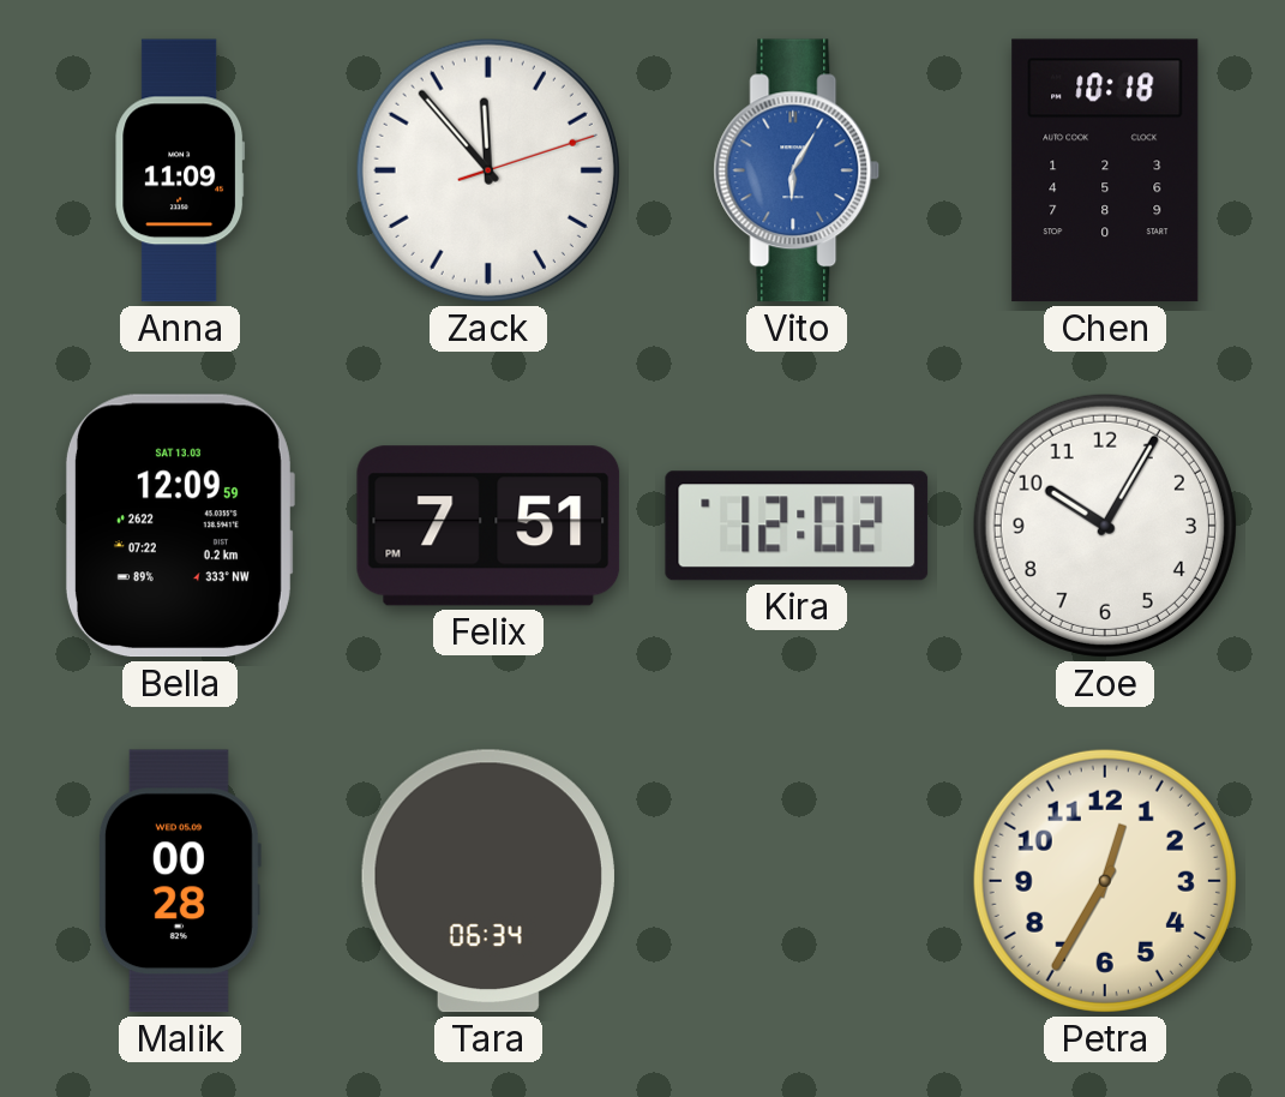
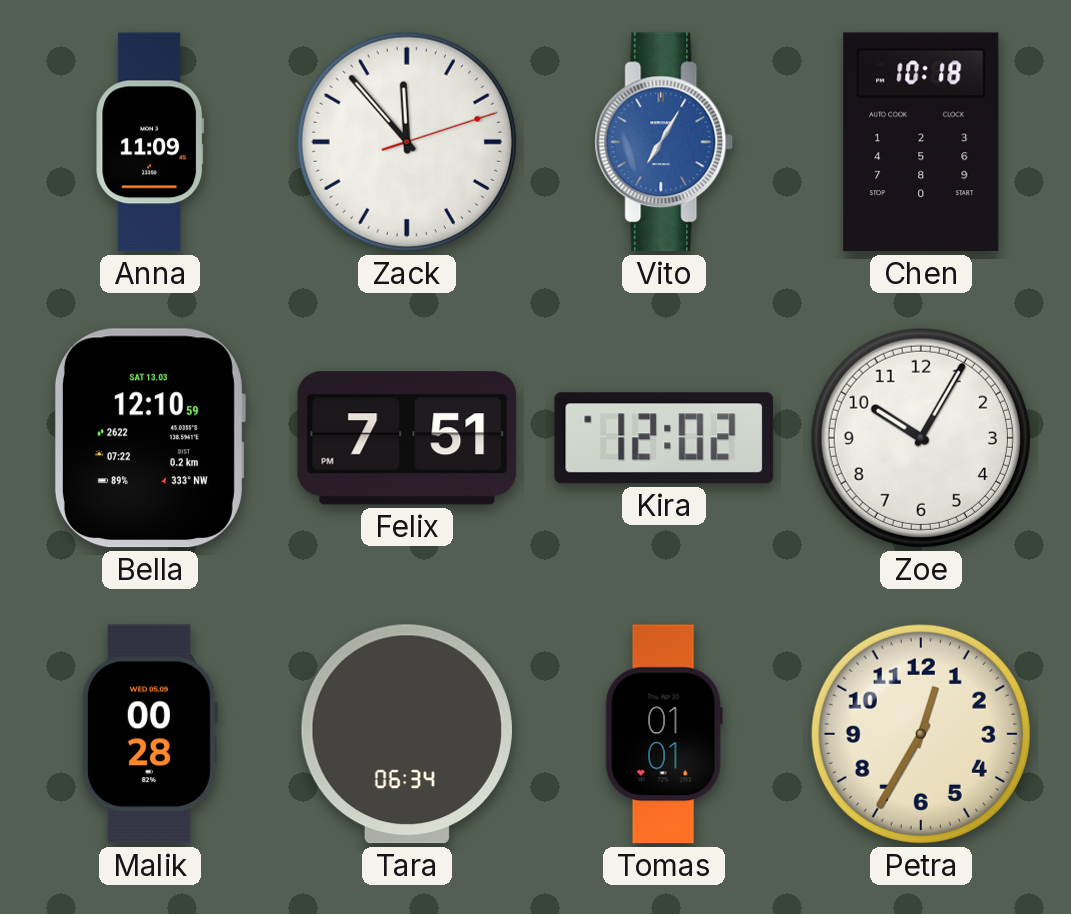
Vito: 6:05 -> 7:05 (664, 142)
Bella: 12:09 -> 12:10 (149, 438)
Tomas: none -> 01:01 (664, 734)
